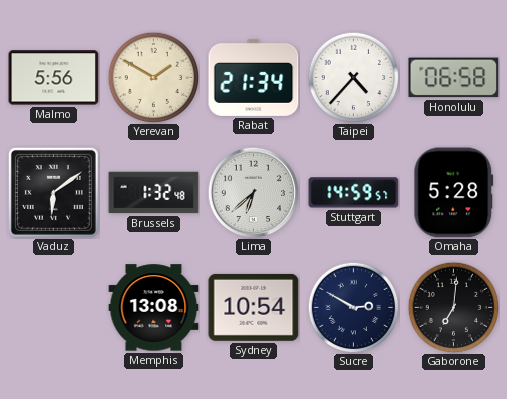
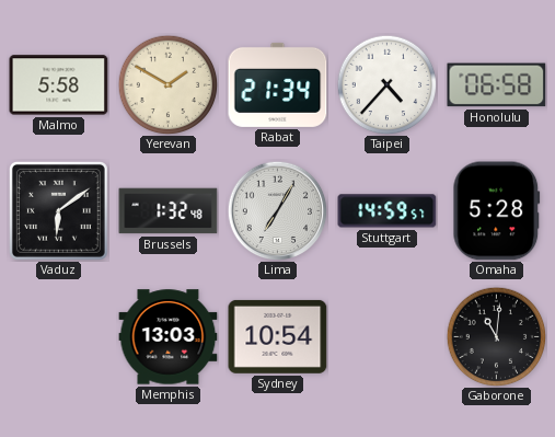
Malmo: 5:56 -> 5:58 (59, 85)
Lima: 6:38 -> 7:05 (277, 210)
Memphis: 13:08 -> 13:03 (169, 337)
Sucre: 2:50 -> none (353, 307)
Gaborone: 7:01 -> 11:01 (496, 336)
